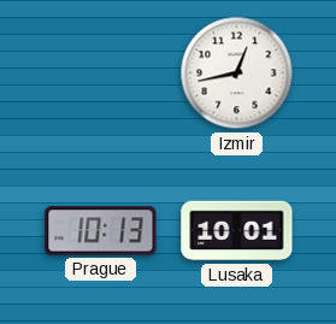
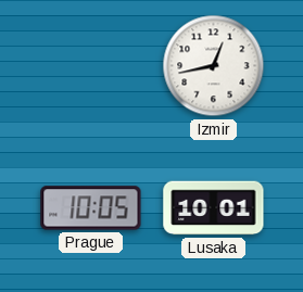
Prague: 10:13 -> 10:05 (91, 208)
